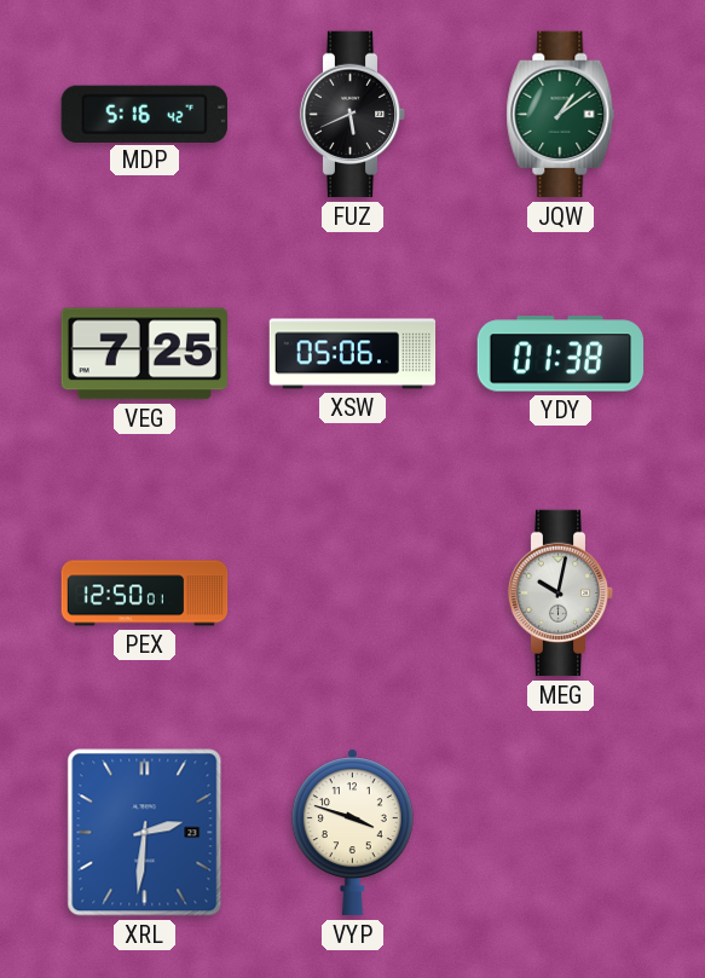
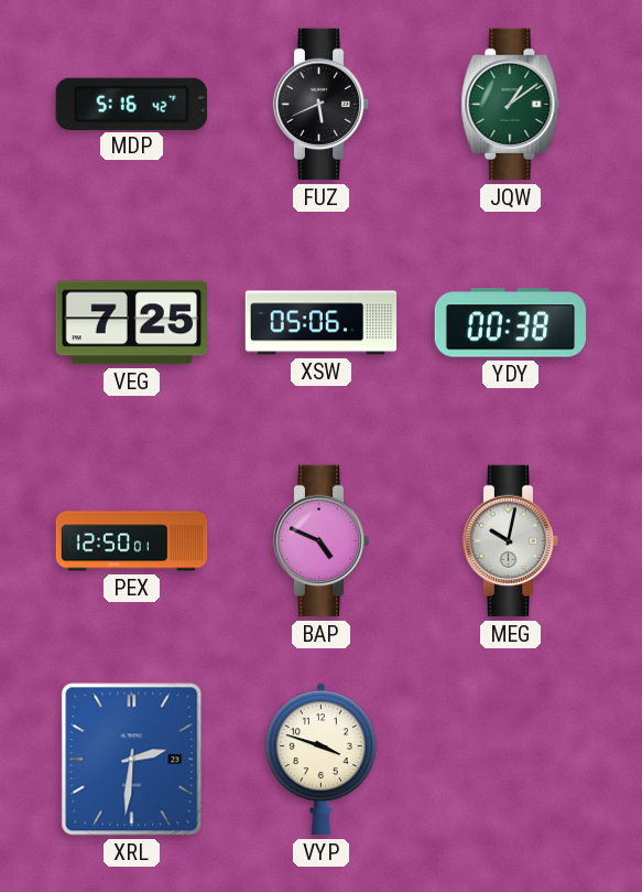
YDY: 01:38 -> 00:38 (511, 323)
BAP: none -> 4:49 (322, 541)
